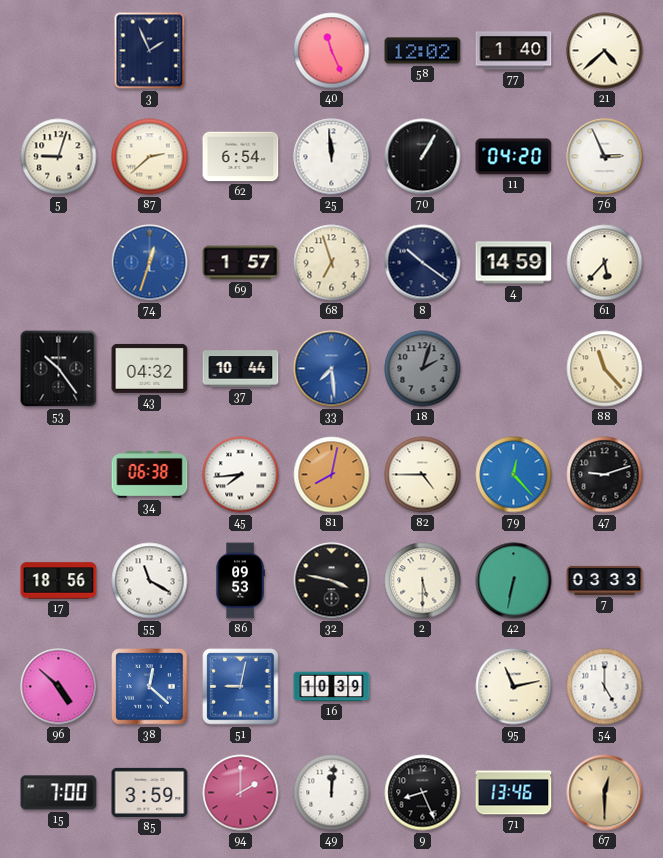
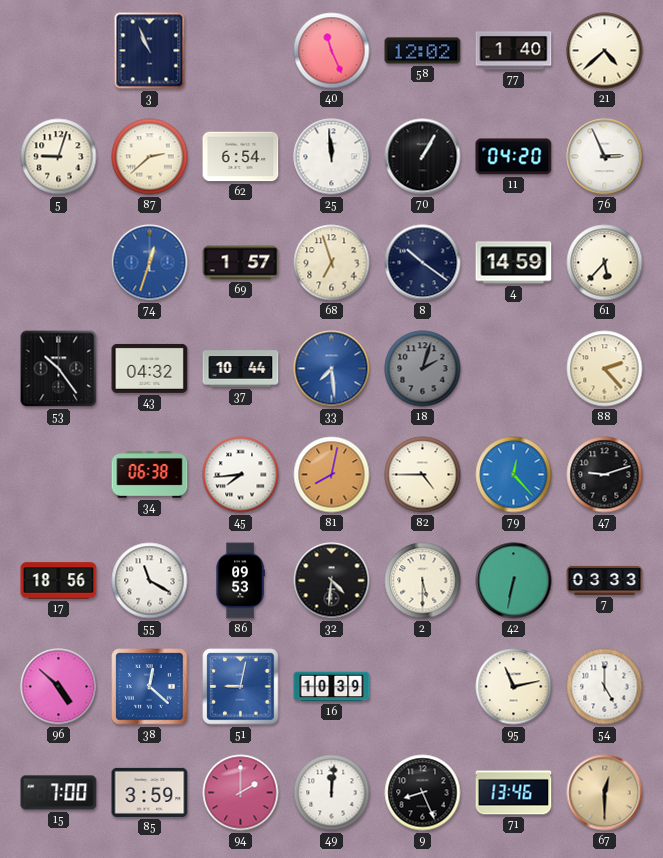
3: 1:56 -> 10:56 (150, 51)
88: 11:23 -> 2:23 (605, 369)
32: 3:47 -> 4:31 (332, 581)
